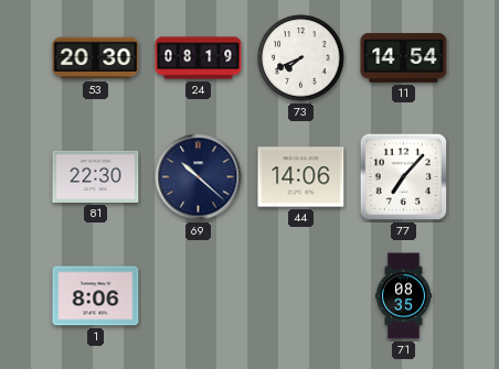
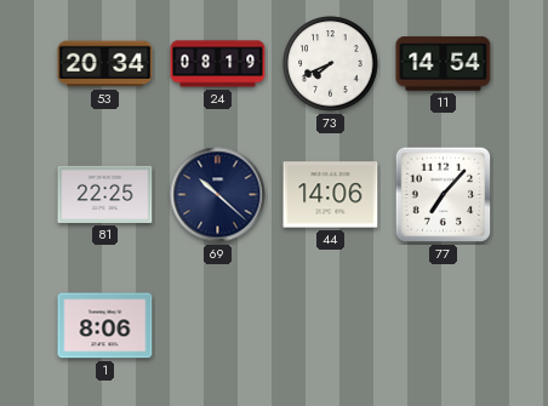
53: 20:30 -> 20:34 (105, 64)
81: 22:30 -> 22:25 (105, 194)
71: 08:35 -> none (404, 296)
